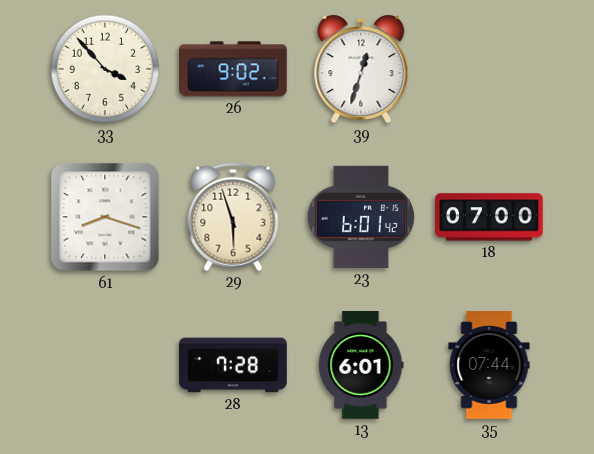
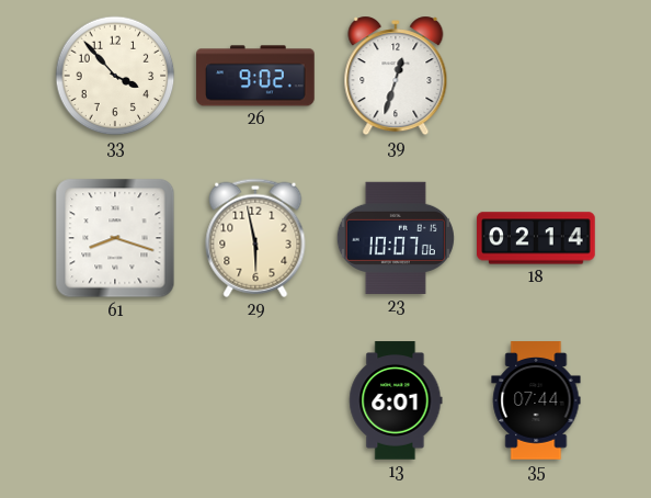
29: 5:57 -> 5:58 (255, 238)
23: 6:01 -> 10:07 (396, 238)
18: 07:00 -> 02:14 (536, 238)
28: 7:28 -> none (233, 365)
